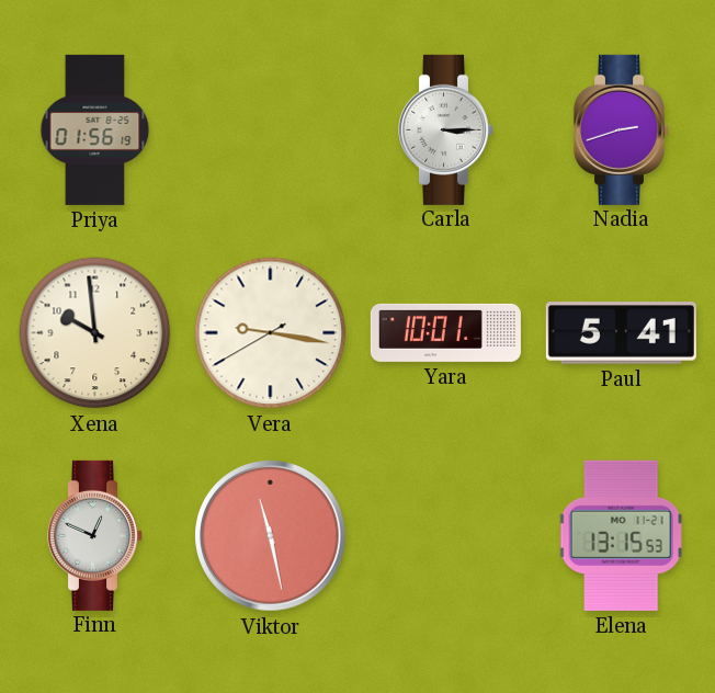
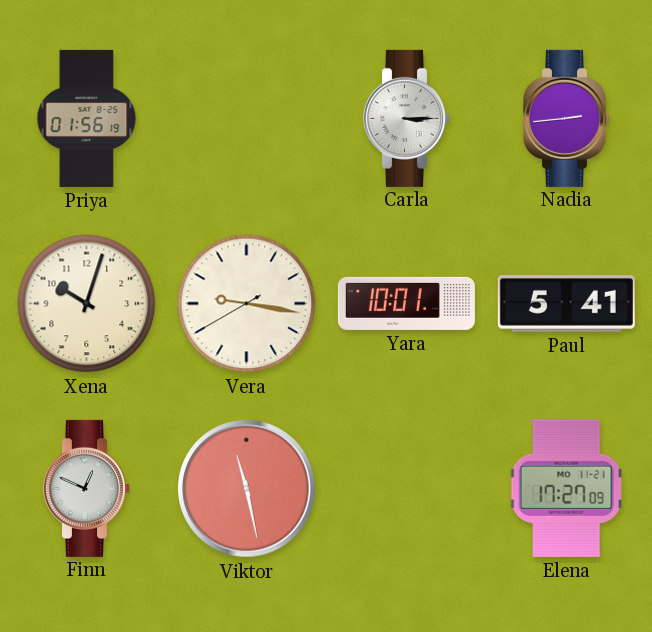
Nadia: 2:42 -> 2:44 (567, 118)
Xena: 9:59 -> 10:03 (87, 304)
Elena: 13:15 -> 17:27 (566, 488)
